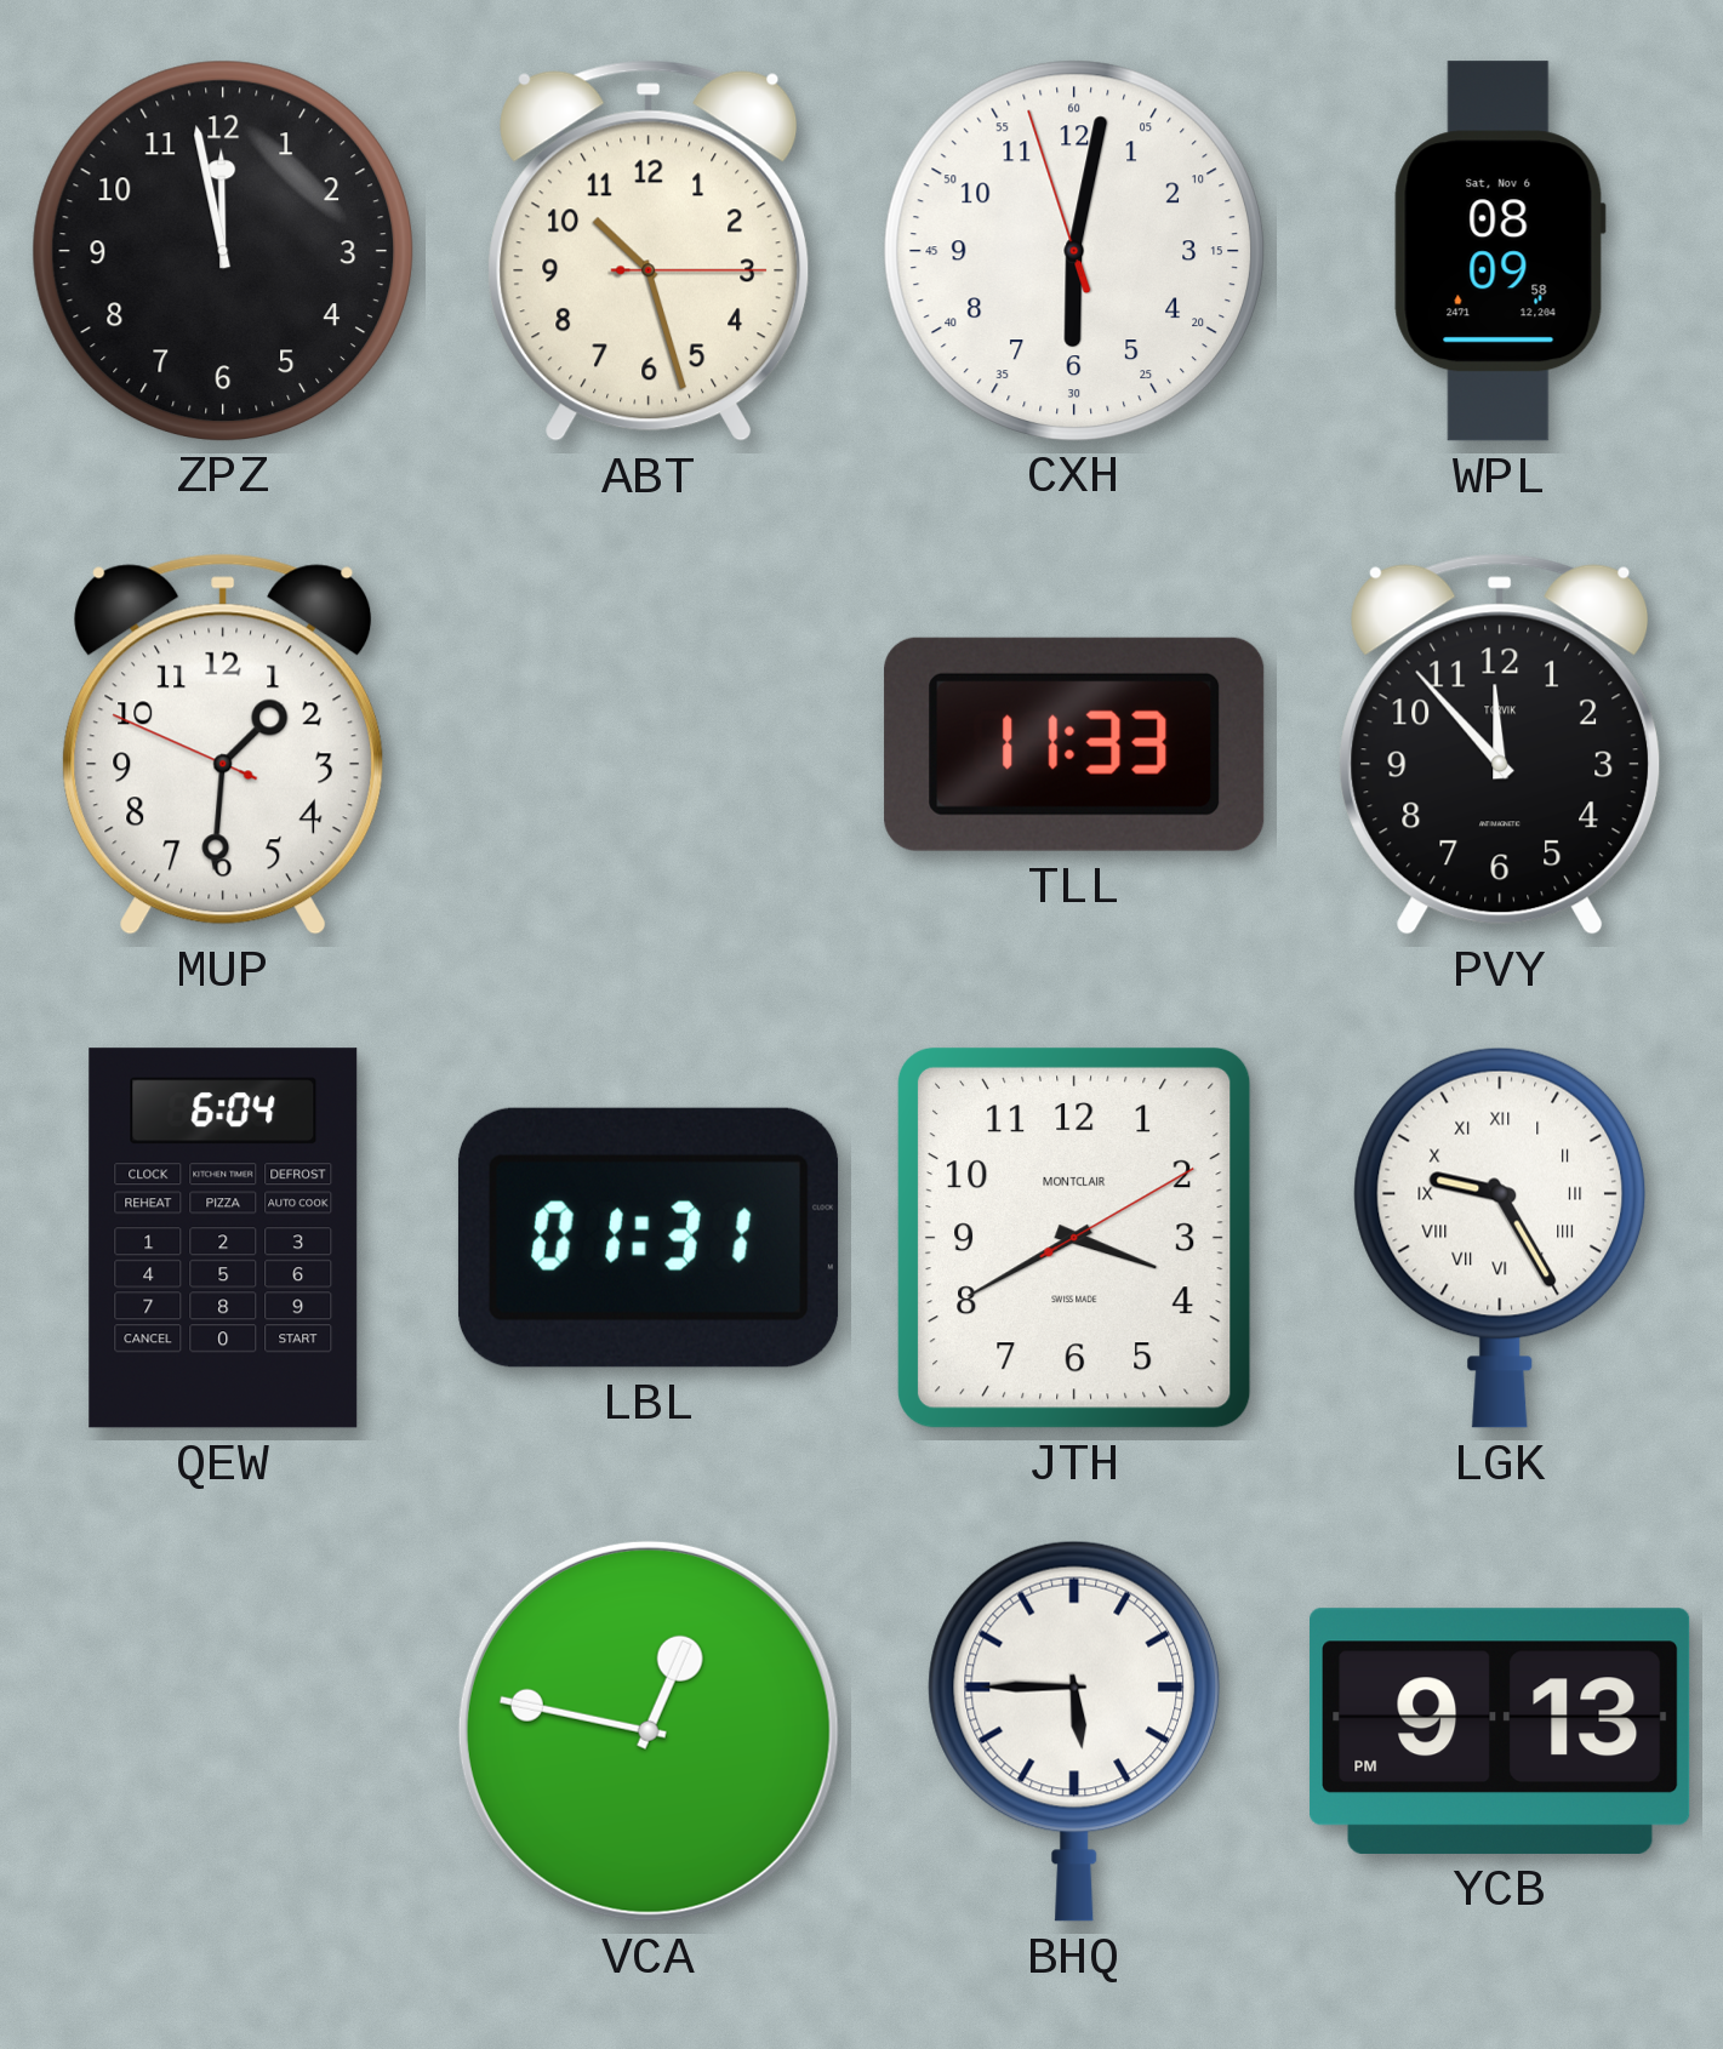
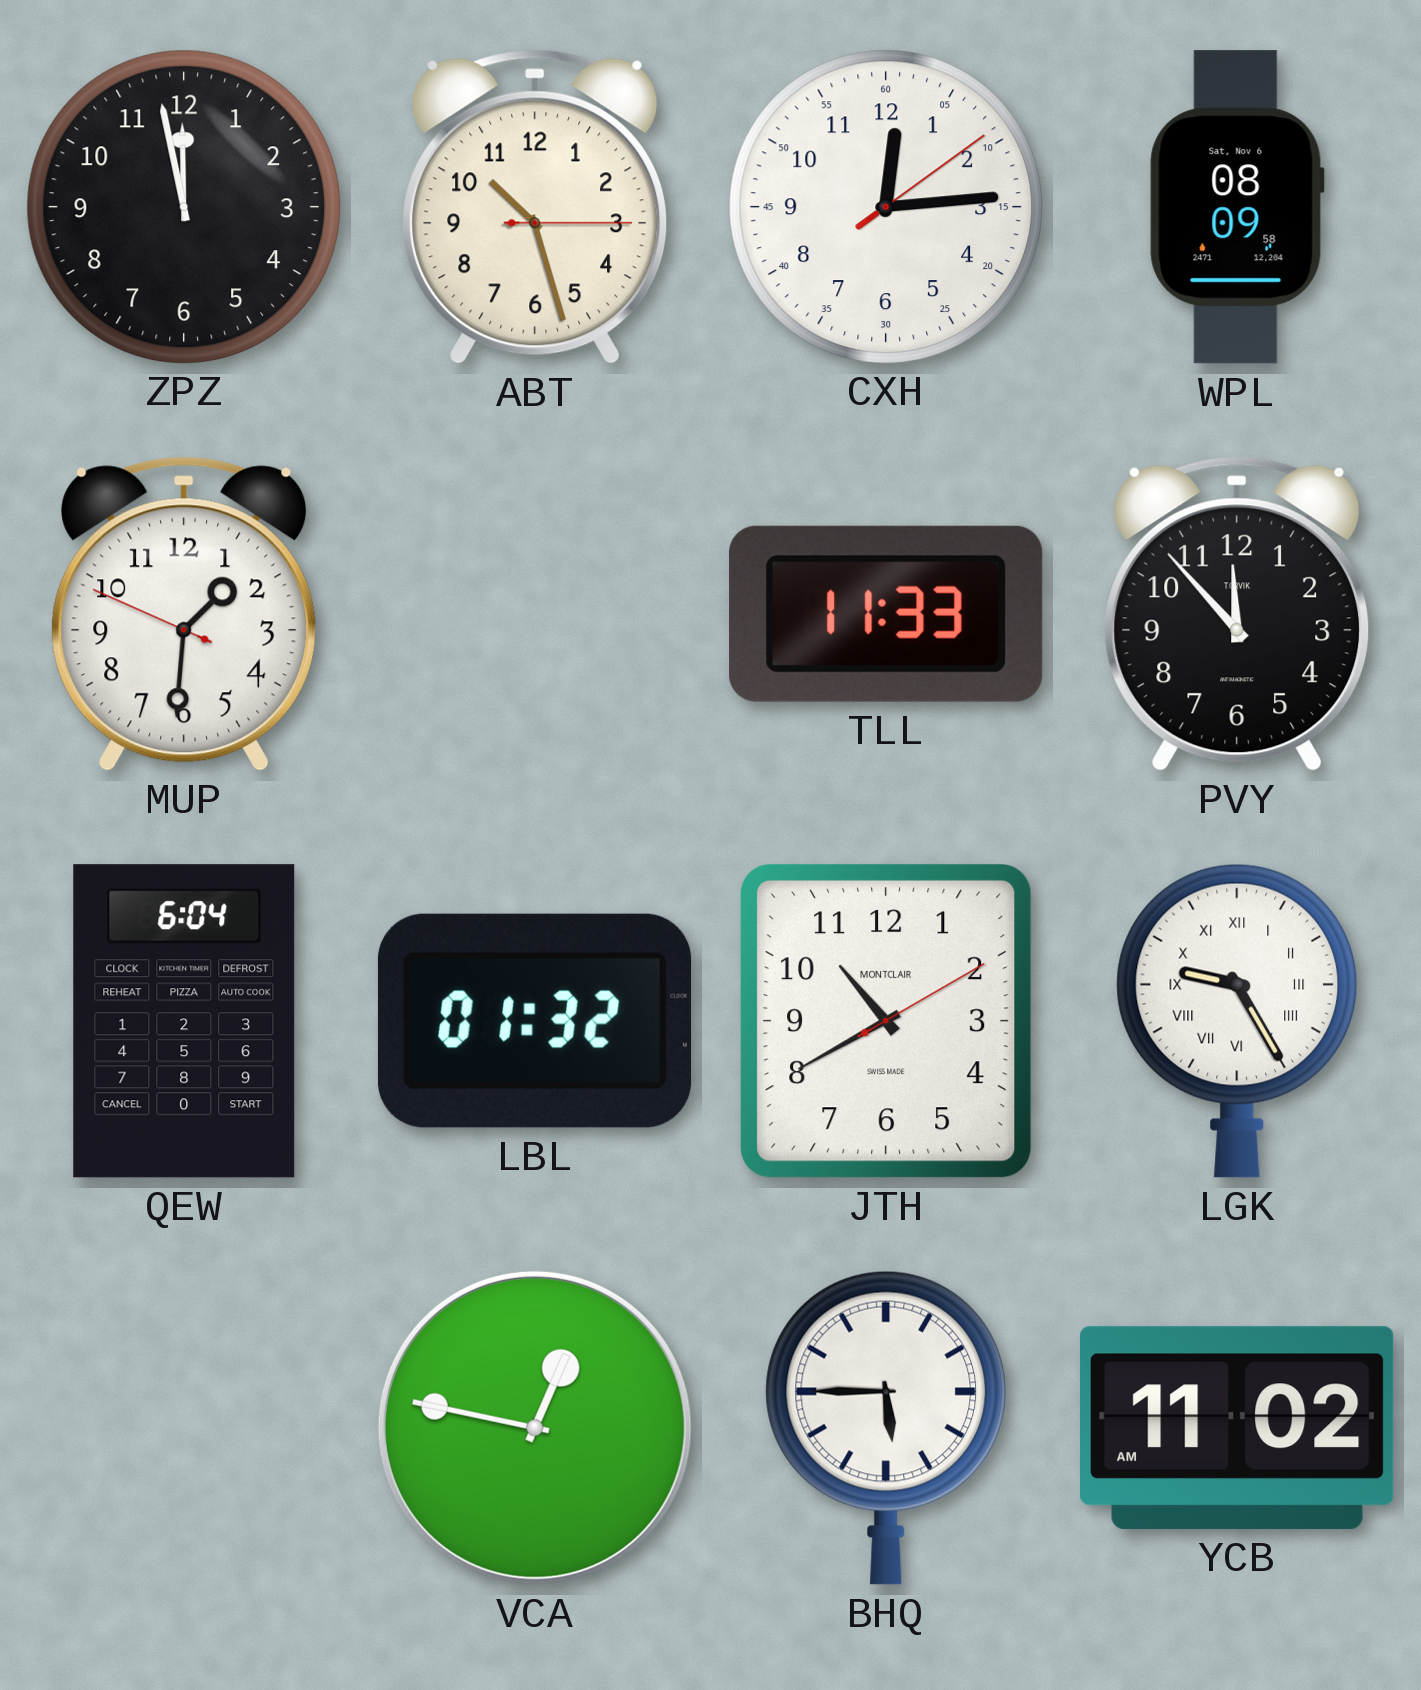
CXH: 6:01 -> 12:14 (885, 206)
LBL: 01:31 -> 01:32 (535, 1021)
JTH: 3:40 -> 10:40 (886, 1021)
YCB: 9:13 -> 11:02 (1237, 1428)
